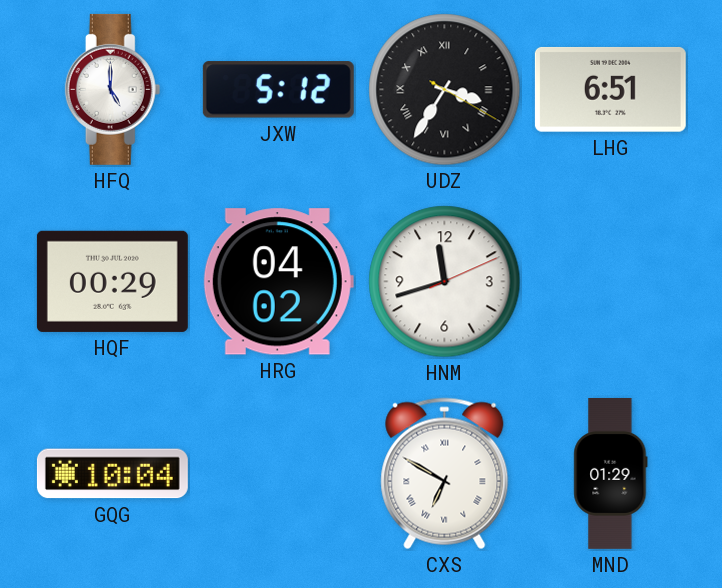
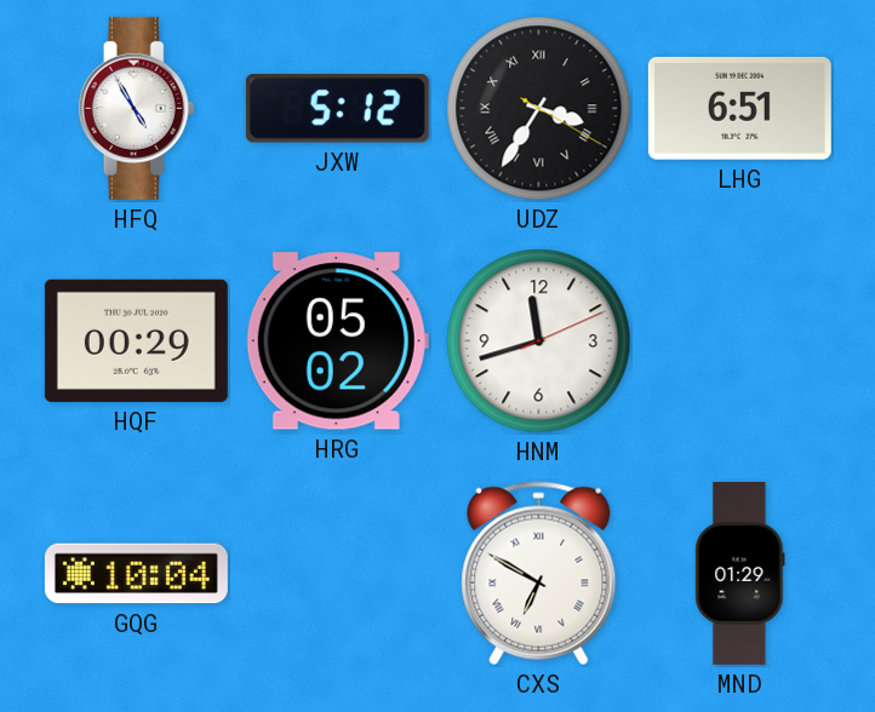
HFQ: 5:00 -> 4:55 (137, 108)
HRG: 04:02 -> 05:02 (337, 341)
